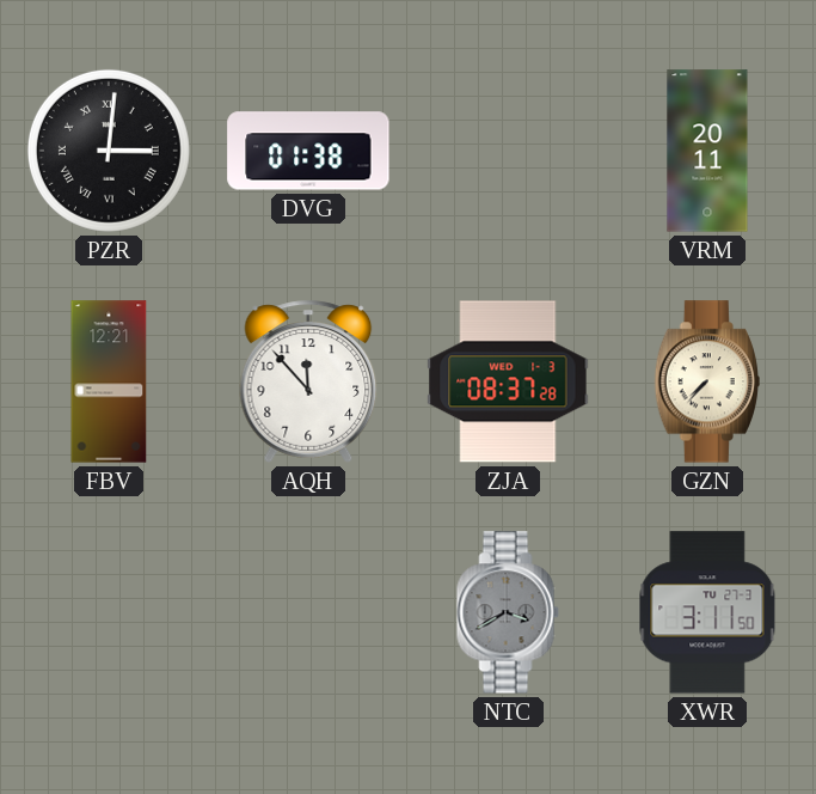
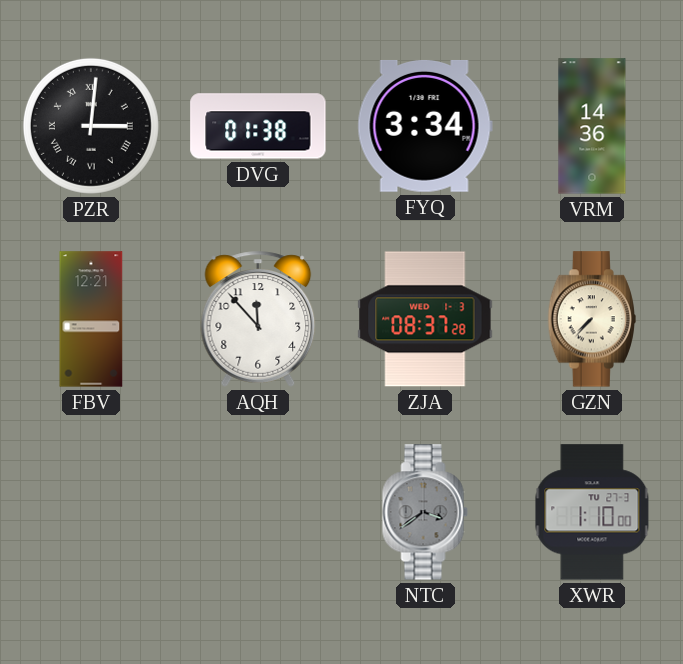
FYQ: none -> 3:34 (425, 126)
VRM: 20:11 -> 14:36 (592, 126)
NTC: 3:40 -> 3:39 (425, 512)
XWR: 3:11 -> 1:10 (592, 512)
